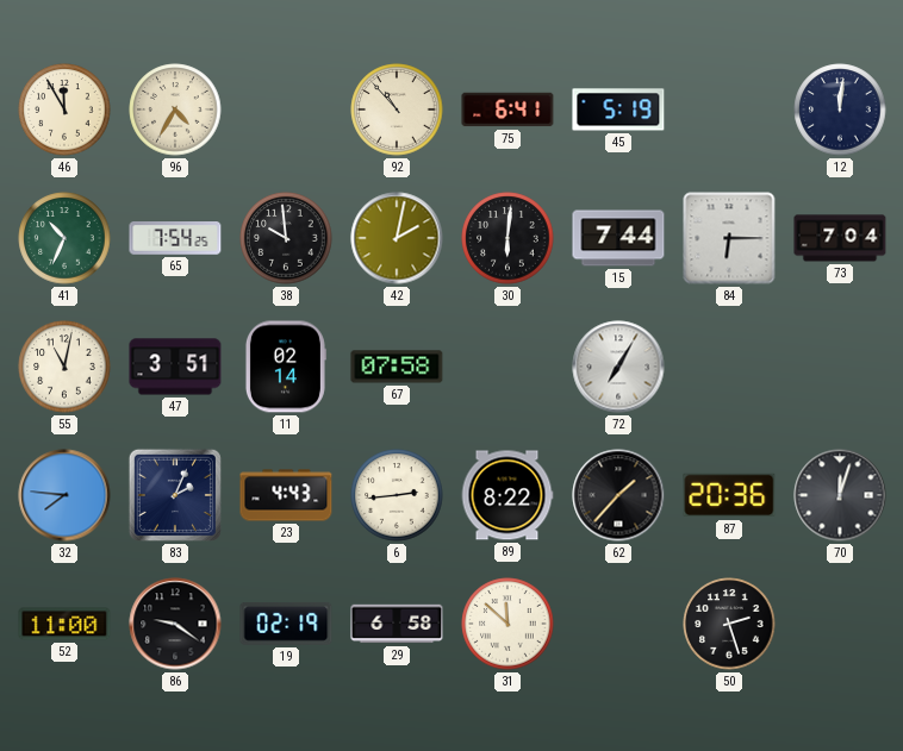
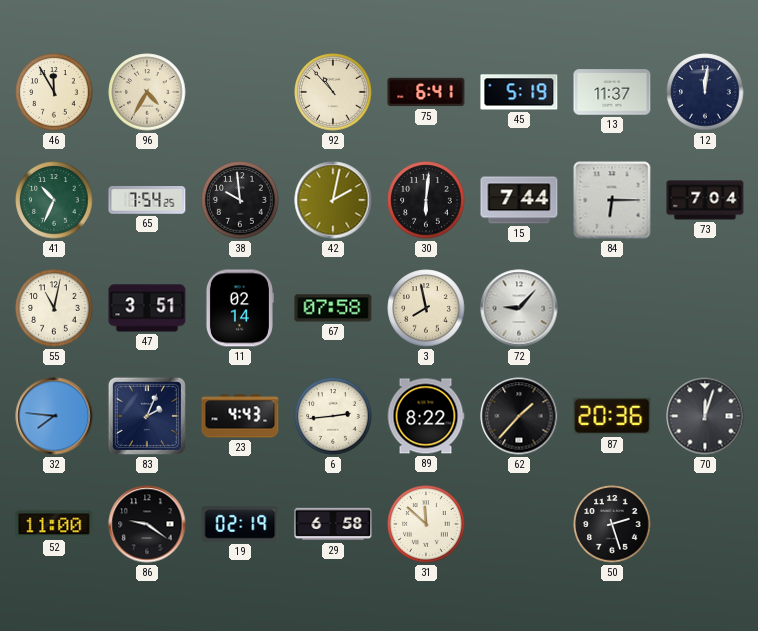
13: none -> 11:37 (612, 92)
3: none -> 7:58 (426, 308)
72: 7:05 -> 9:07 (519, 308)
